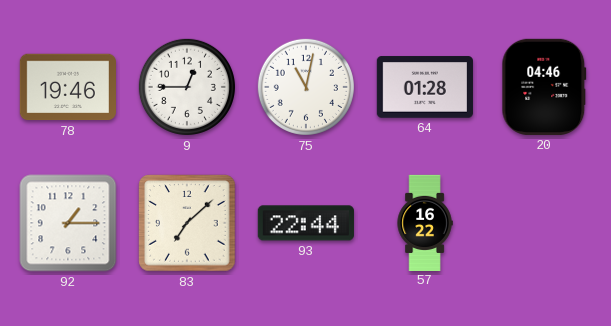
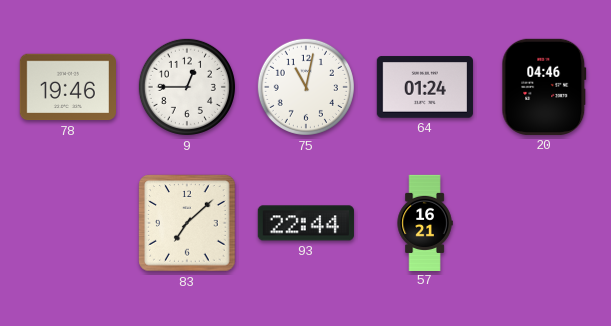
64: 01:28 -> 01:24 (425, 87)
92: 1:15 -> none (68, 223)
57: 16:22 -> 16:21 (425, 222)
